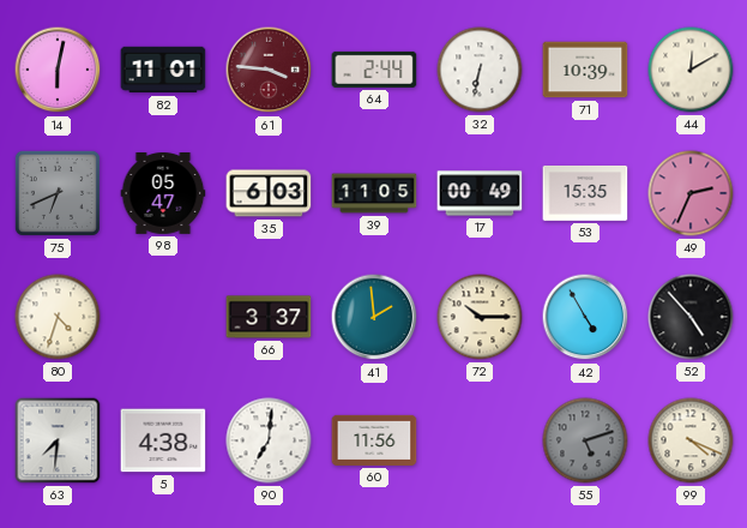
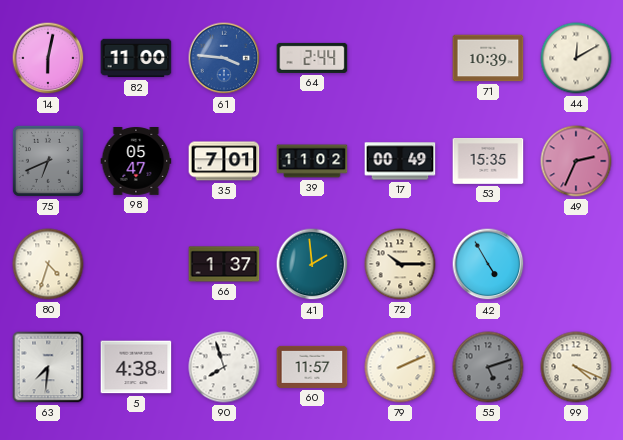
82: 11:01 -> 11:00 (136, 58)
61 dial: burgundy -> blue (224, 58)
32: 6:32 -> none (480, 70)
35: 6:03 -> 7:01 (224, 161)
39: 11:05 -> 11:02 (312, 161)
66: 3:37 -> 1:37 (224, 264)
52: 4:53 -> none (691, 317)
90: 7:01 -> 7:57 (224, 367)
60: 11:56 -> 11:57 (312, 367)
79: none -> 2:11 (400, 367)
